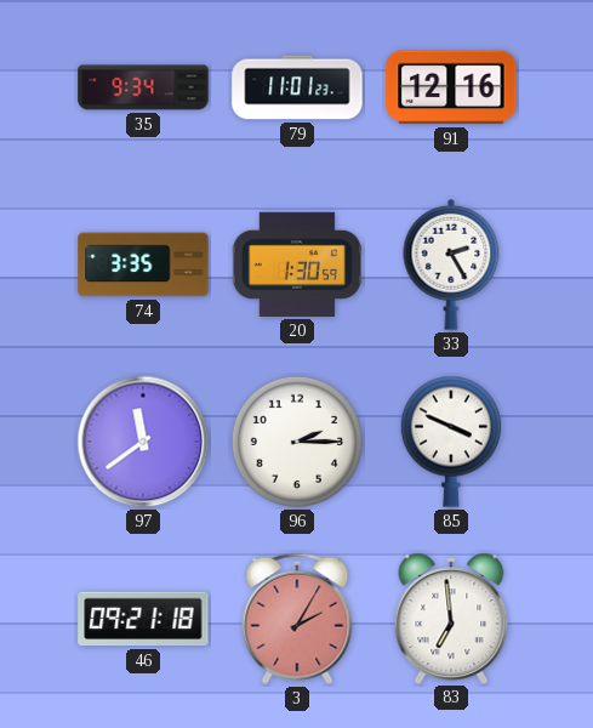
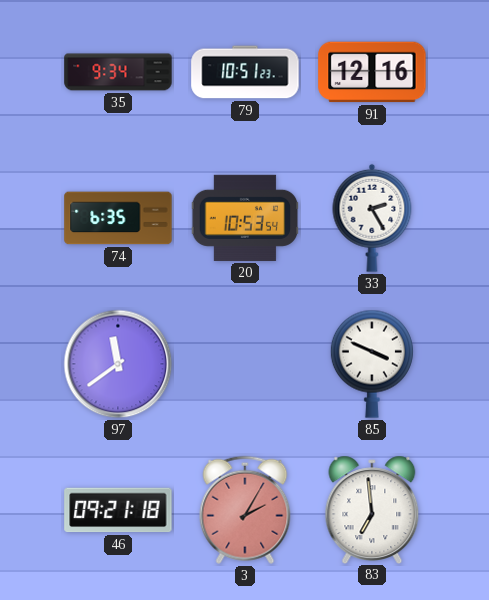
79: 11:01 -> 10:51 (245, 72)
74: 3:35 -> 6:35 (118, 218)
20: 1:30 -> 10:53 (245, 218)
96: 2:15 -> none (297, 442)
